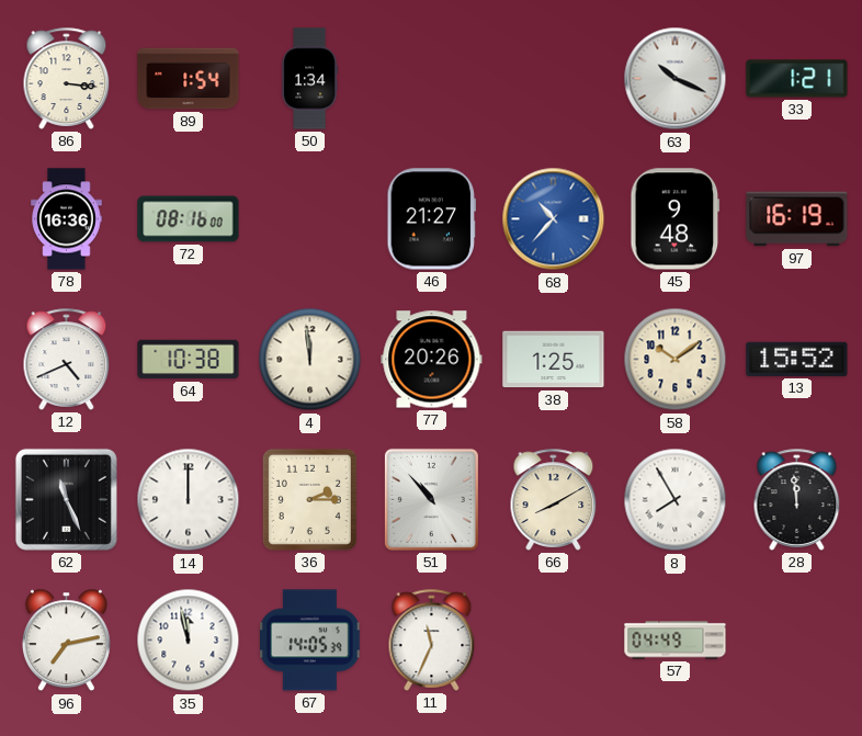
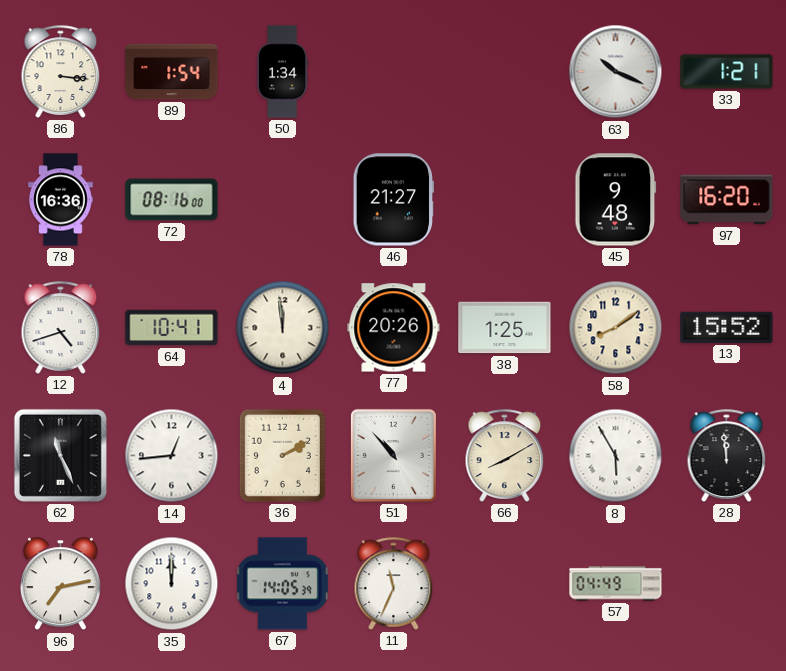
68: 10:37 -> none (554, 219)
97: 16:19 -> 16:20 (727, 200)
12: 4:41 -> 4:42 (61, 327)
64: 10:38 -> 10:41 (172, 328)
58: 10:09 -> 8:09 (616, 328)
14: 12:00 -> 12:44 (172, 456)
36: 2:15 -> 2:10 (282, 455)
8: 7:55 -> 5:55 (616, 456)
35: 11:58 -> 12:00 (172, 584)
